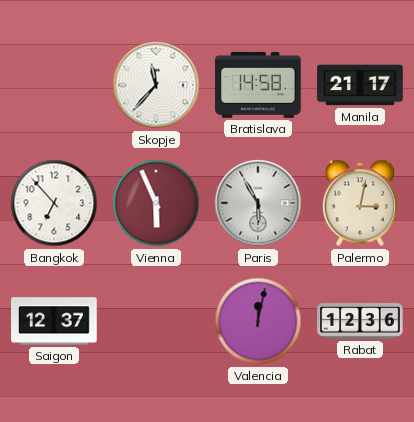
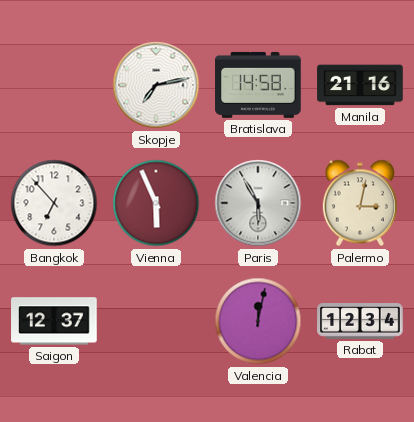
Skopje: 11:37 -> 7:13 (156, 85)
Manila: 21:17 -> 21:16 (360, 85)
Rabat: 12:36 -> 12:34 (360, 322)
